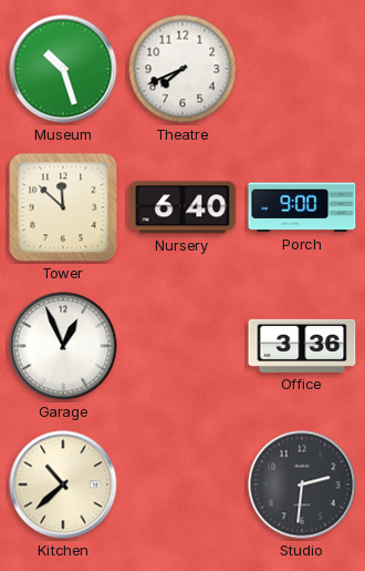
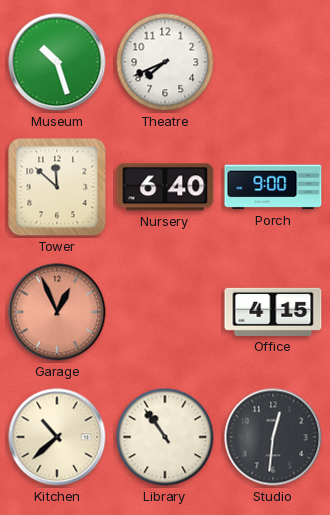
Garage dial: white -> salmon (57, 312)
Office: 3:36 -> 4:15 (273, 312)
Library: none -> 10:54 (165, 437)
Studio: 2:31 -> 12:31 (273, 437)
